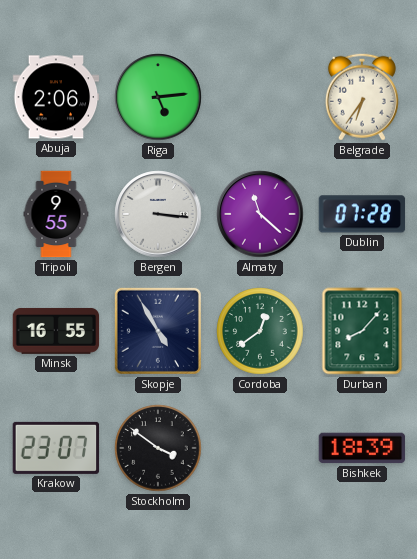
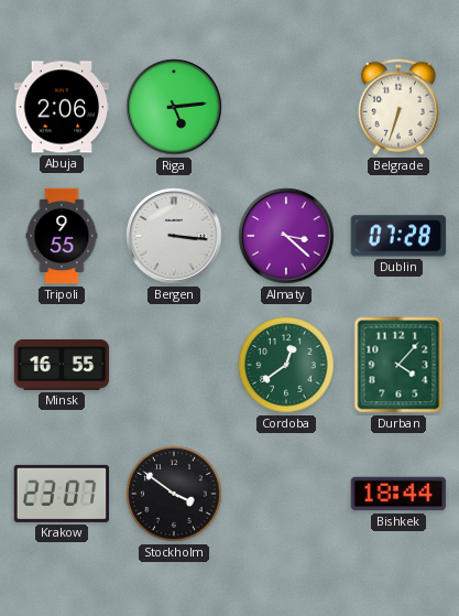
Belgrade: 6:36 -> 6:33 (398, 107)
Almaty: 11:22 -> 3:22 (286, 236)
Skopje: 4:55 -> none (158, 331)
Durban: 8:07 -> 4:07 (398, 365)
Bishkek: 18:39 -> 18:44 (398, 494)
